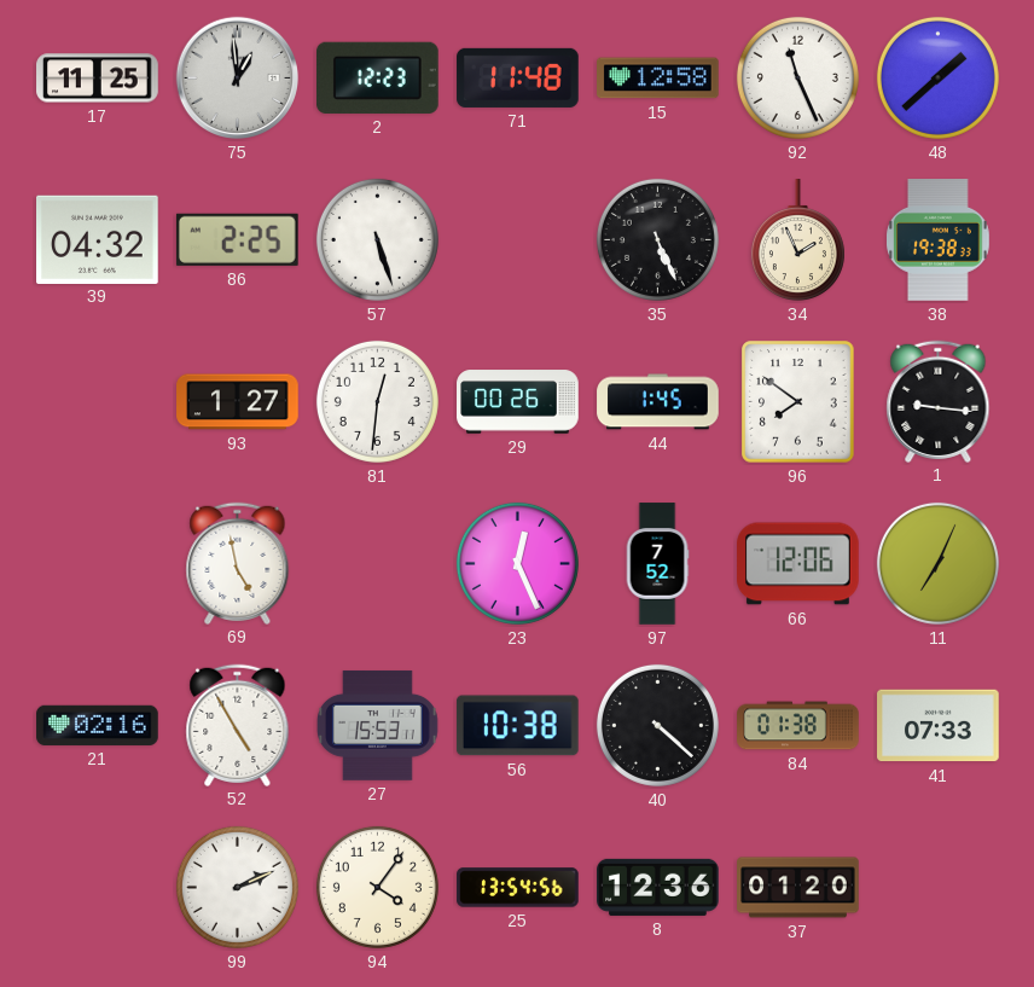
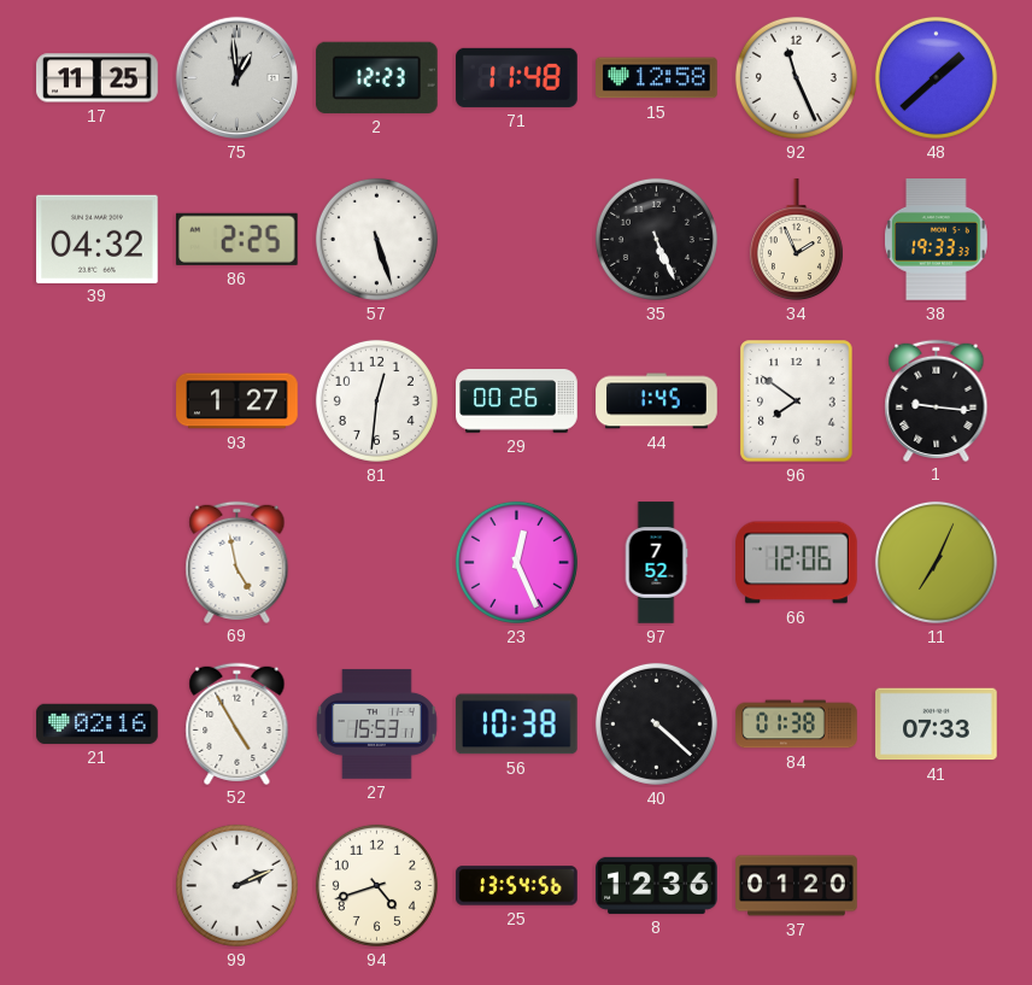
38: 19:38 -> 19:33 (937, 240)
94: 4:06 -> 4:42 (376, 885)
